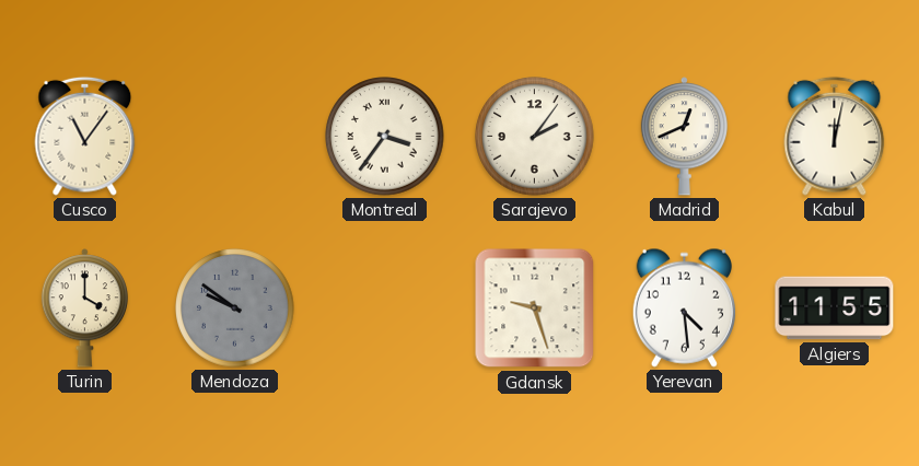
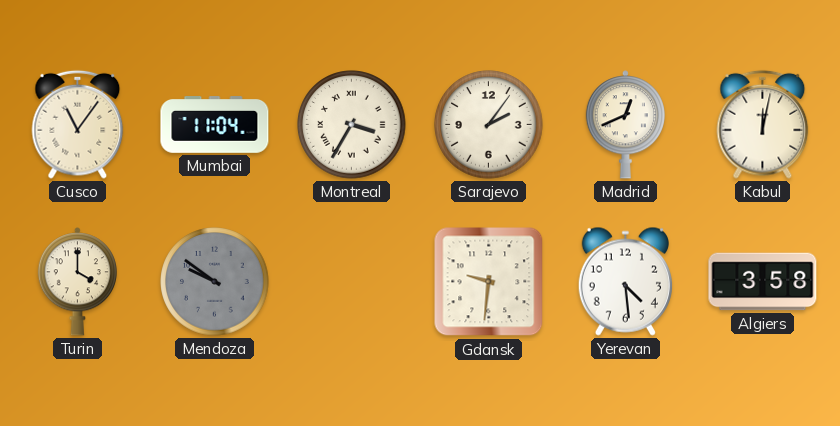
Mumbai: none -> 11:04 (215, 125)
Montreal: 3:36 -> 3:35 (352, 125)
Gdansk: 9:27 -> 9:31 (489, 282)
Algiers: 11:55 -> 3:58 (763, 282)
